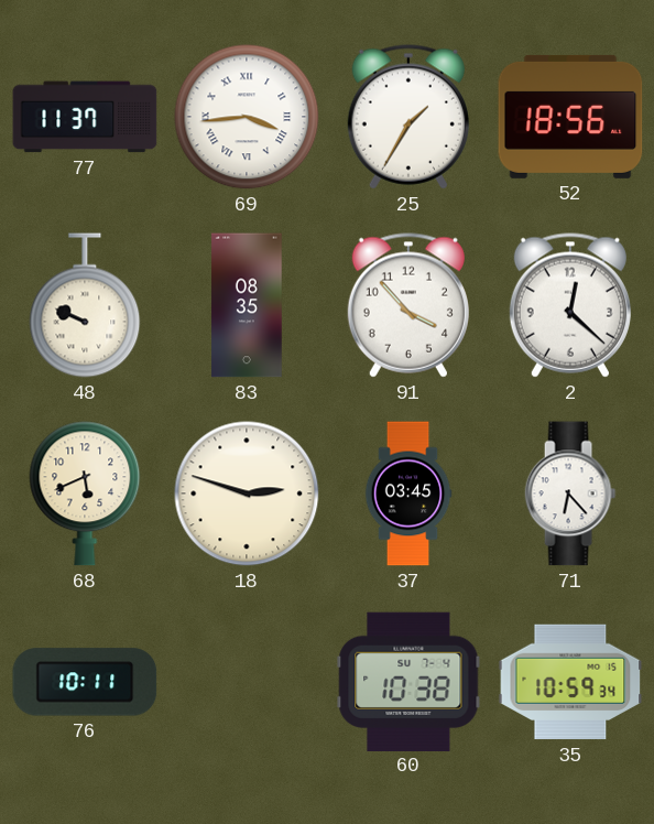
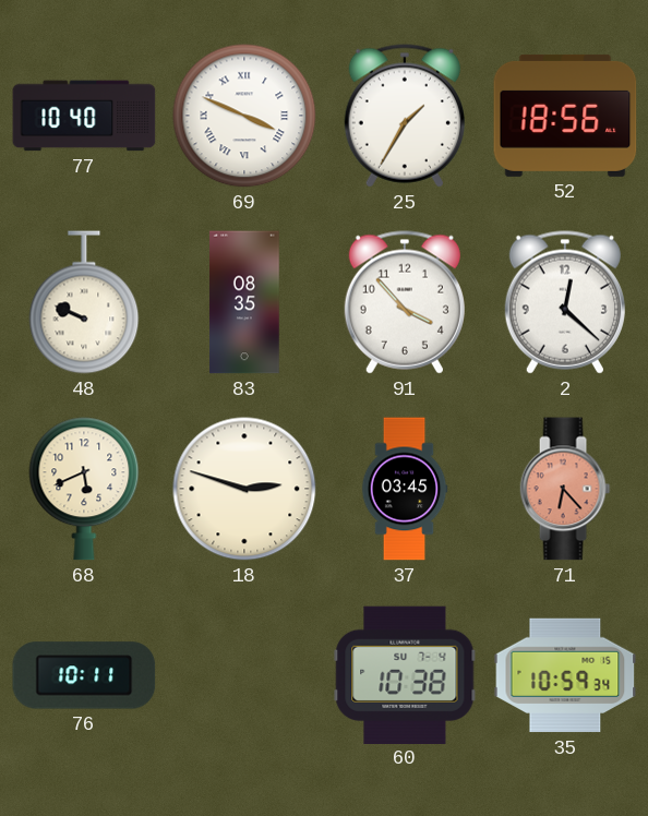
77: 11:37 -> 10:40 (84, 116)
69: 3:44 -> 3:49 (244, 116)
71 dial: white -> salmon (565, 489)
